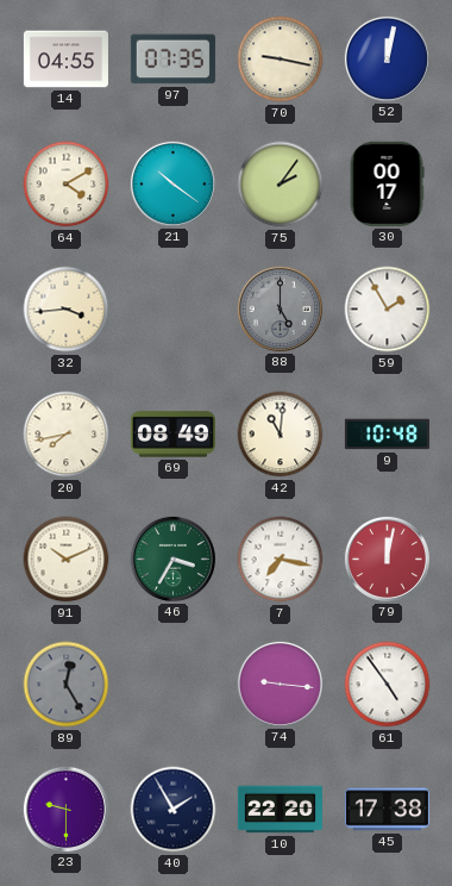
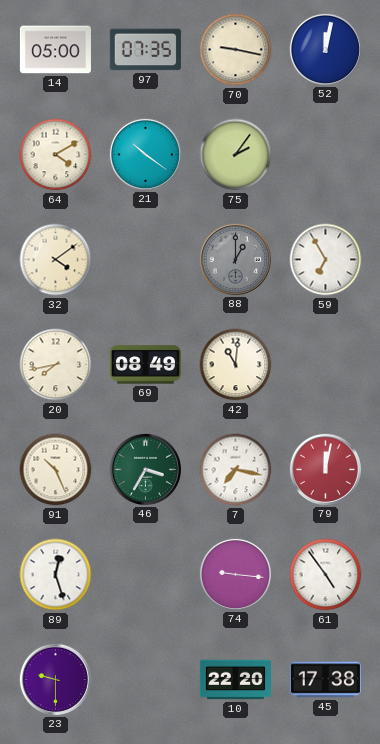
14: 04:55 -> 05:00 (55, 50)
30: 00:17 -> none (387, 183)
32: 3:44 -> 4:09 (56, 260)
88: 5:00 -> 1:00 (235, 259)
59: 1:55 -> 6:55 (326, 260)
9: 10:48 -> none (387, 435)
91: 10:11 -> 10:26 (56, 470)
89: 12:25 -> 12:27 (56, 575)
89 dial: grey -> white (56, 575)
40: 1:55 -> none (174, 810)
